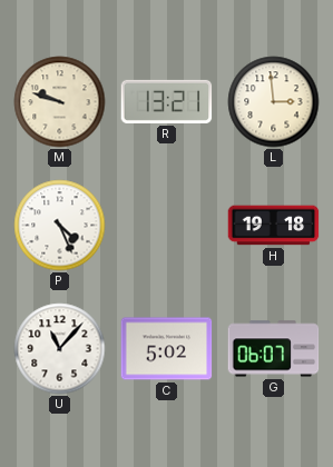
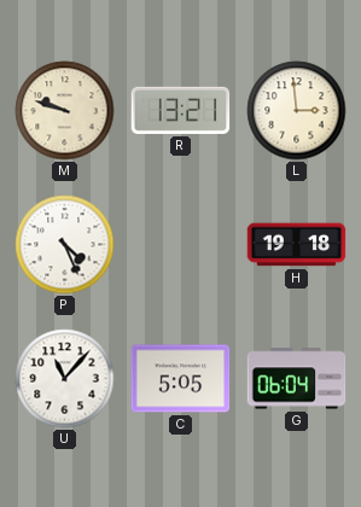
C: 5:02 -> 5:05 (181, 379)
G: 06:07 -> 06:04 (297, 379)
